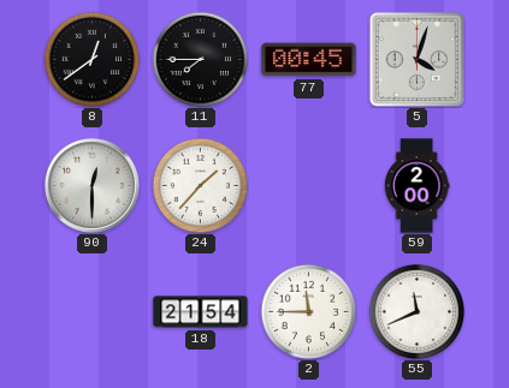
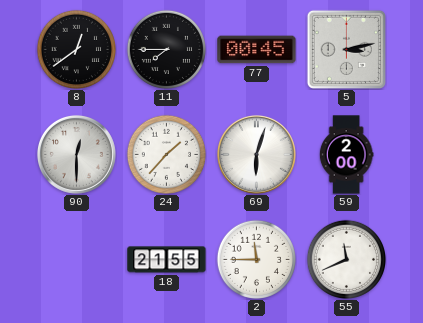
5: 4:03 -> 3:13 (346, 49)
69: none -> 6:03 (256, 154)
18: 21:54 -> 21:55 (167, 260)
